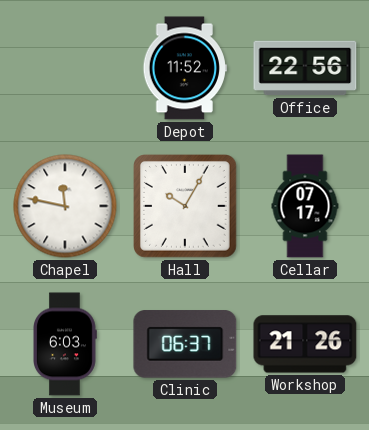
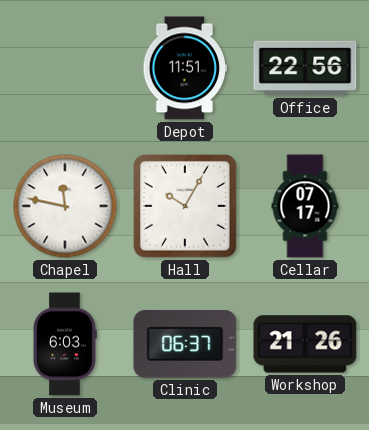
Depot: 11:52 -> 11:51 (185, 68)
